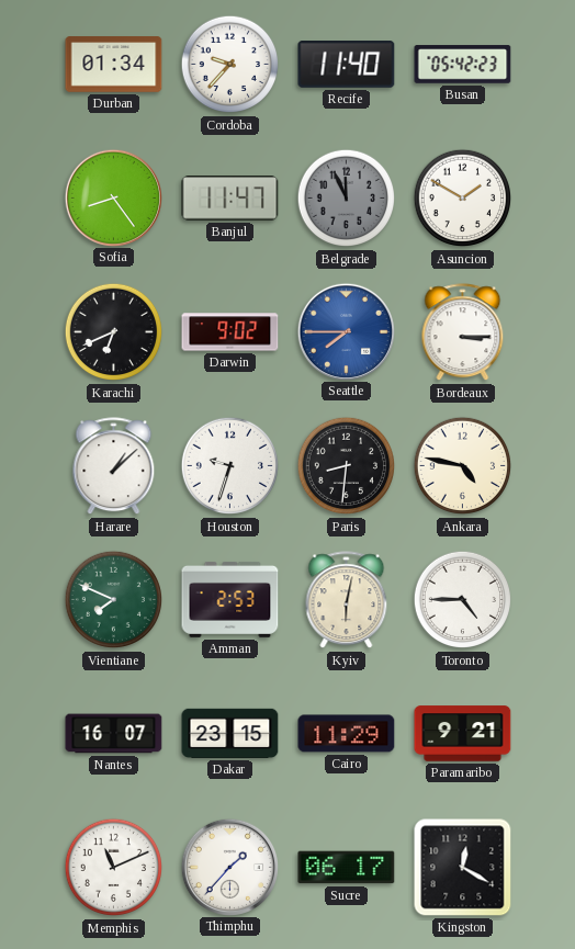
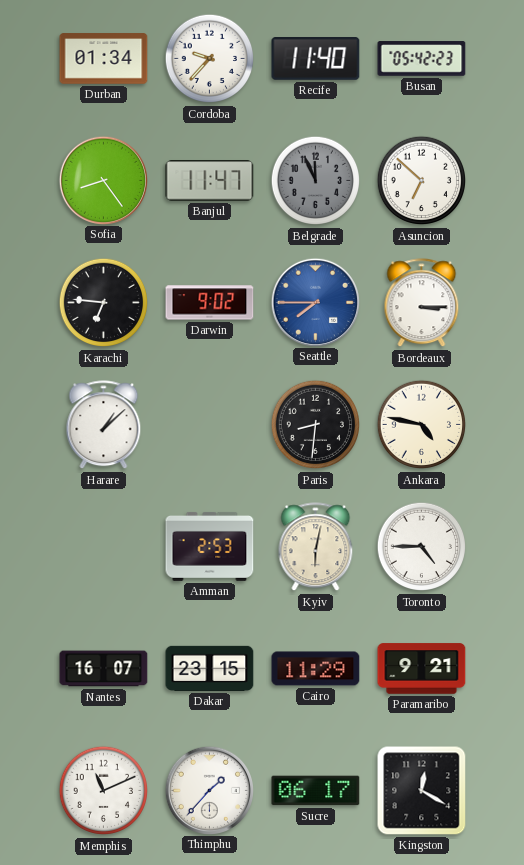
Asuncion: 1:50 -> 6:52 (422, 181)
Karachi: 6:41 -> 6:46 (104, 303)
Houston: 9:33 -> none (230, 466)
Vientiane: 7:49 -> none (114, 600)
